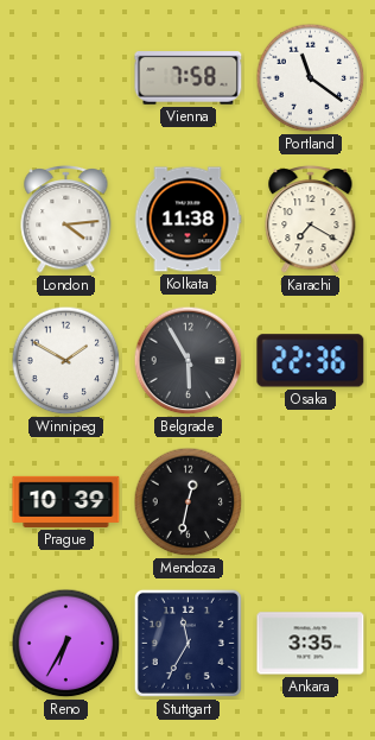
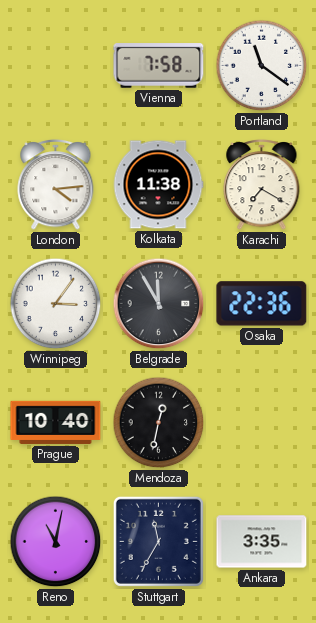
Winnipeg: 1:50 -> 3:06 (56, 304)
Belgrade: 5:55 -> 11:55 (159, 304)
Prague: 10:39 -> 10:40 (56, 422)
Reno: 6:35 -> 11:02 (56, 542)
